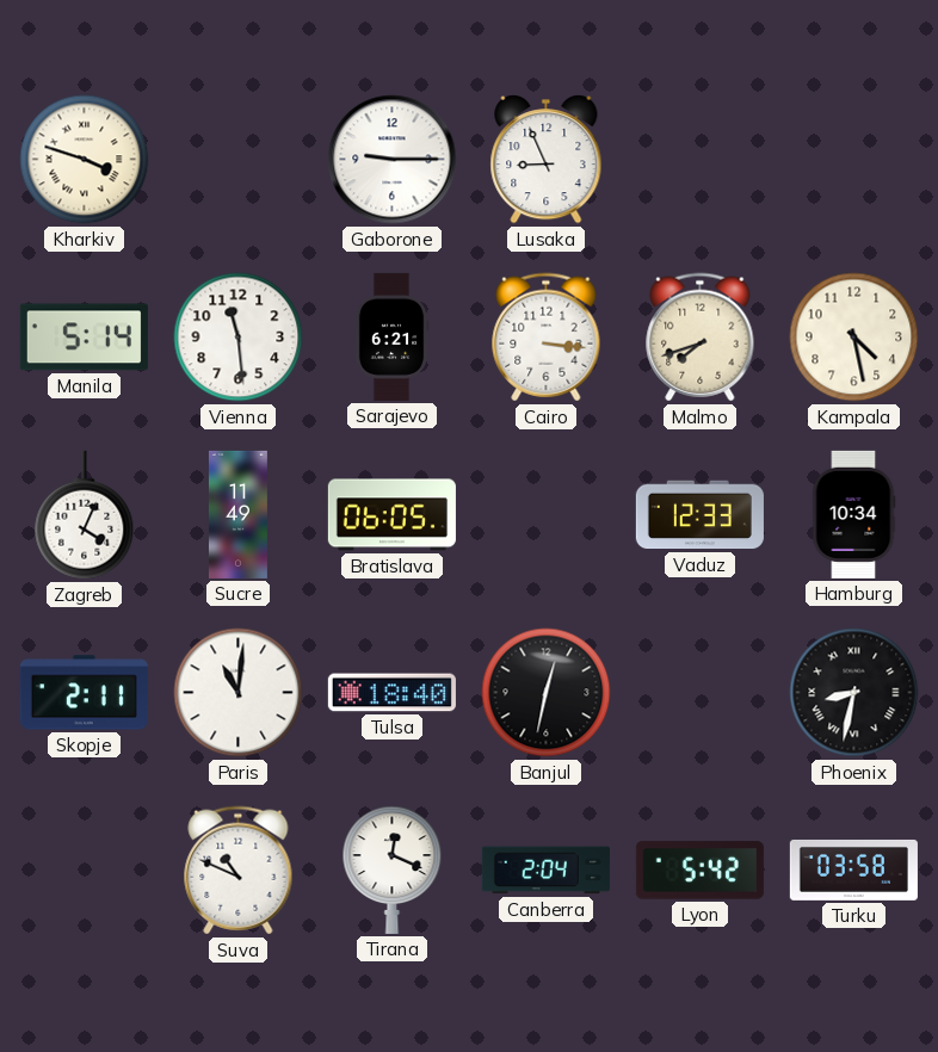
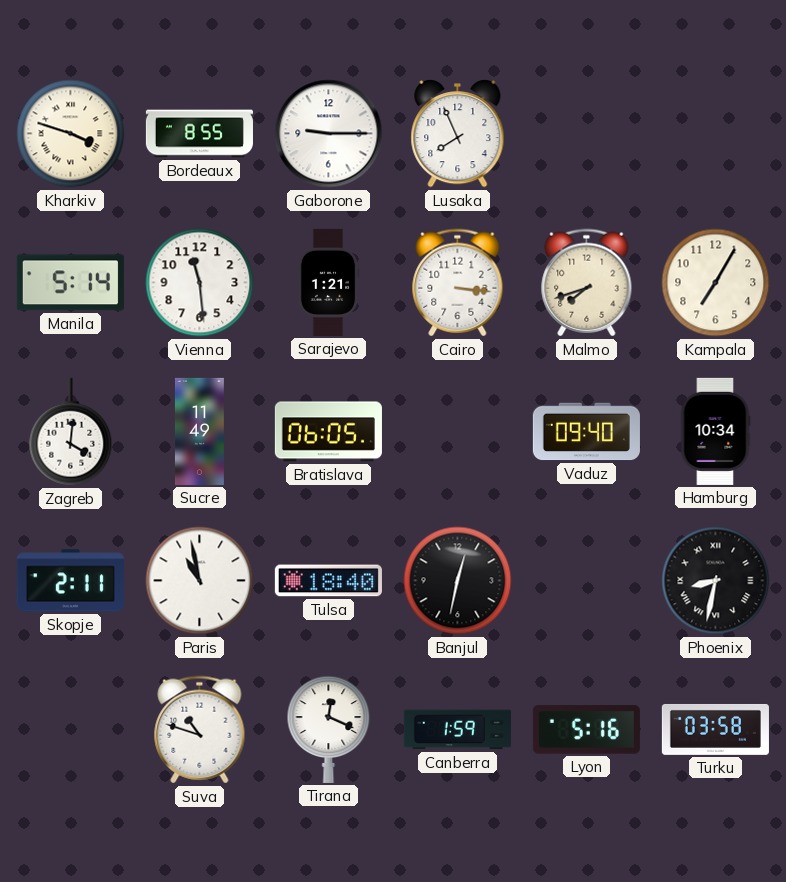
Bordeaux: none -> 8:55 (199, 134)
Lusaka: 8:56 -> 7:56 (458, 134)
Sarajevo: 6:21 -> 1:21 (328, 282)
Kampala: 4:28 -> 7:05 (716, 283)
Zagreb: 4:04 -> 4:01 (71, 432)
Vaduz: 12:33 -> 09:40 (586, 432)
Paris: 11:01 -> 10:58 (200, 581)
Suva: 10:49 -> 10:48 (200, 730)
Canberra: 2:04 -> 1:59 (457, 730)
Lyon: 5:42 -> 5:16 (586, 730)
